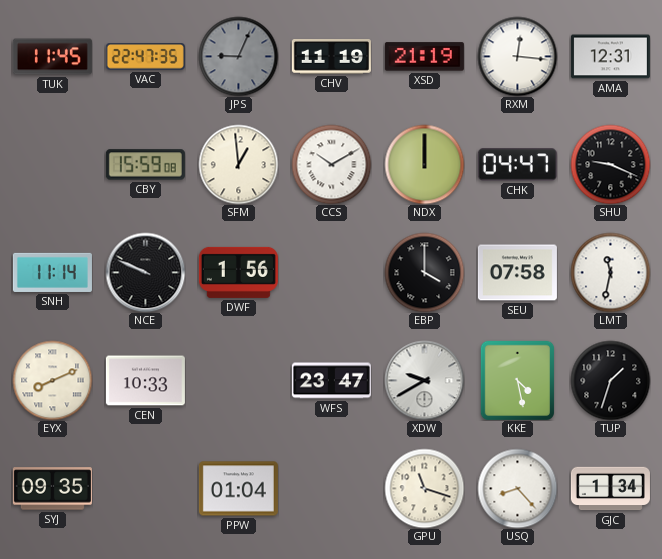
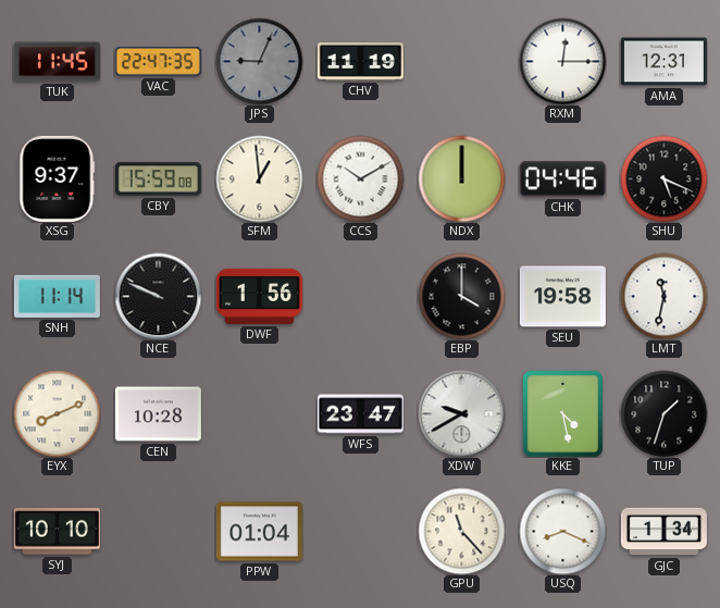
XSD: 21:19 -> none (424, 57)
RXM: 12:16 -> 12:15 (562, 61)
XSG: none -> 9:37 (58, 178)
CHK: 04:47 -> 04:46 (562, 179)
SHU: 9:19 -> 5:19 (663, 178)
SEU: 07:58 -> 19:58 (562, 297)
CEN: 10:33 -> 10:28 (158, 414)
SYJ: 09:35 -> 10:10 (57, 532)
GPU: 11:18 -> 11:23 (461, 531)
USQ: 8:23 -> 8:19 (562, 531)
